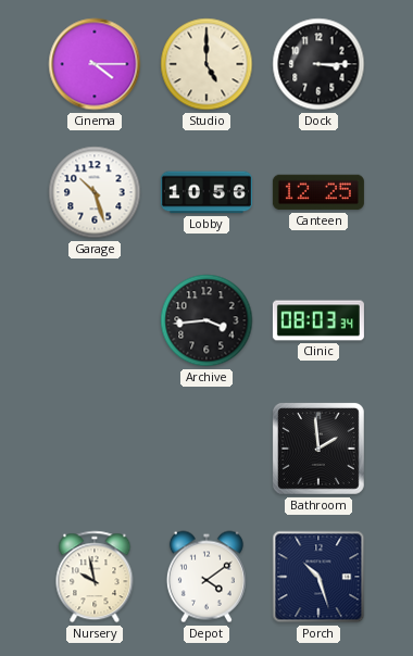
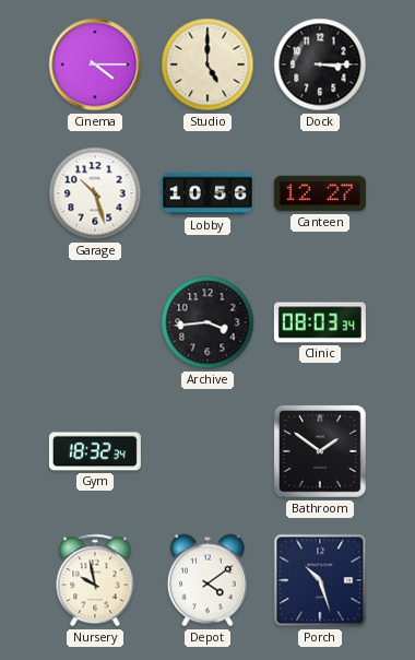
Canteen: 12:25 -> 12:27 (320, 193)
Gym: none -> 18:32 (95, 451)
Bathroom: 1:59 -> 1:51 (320, 451)
